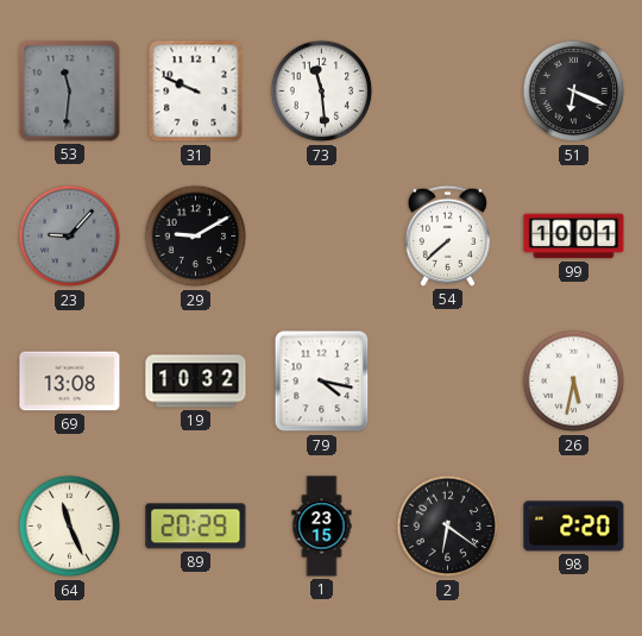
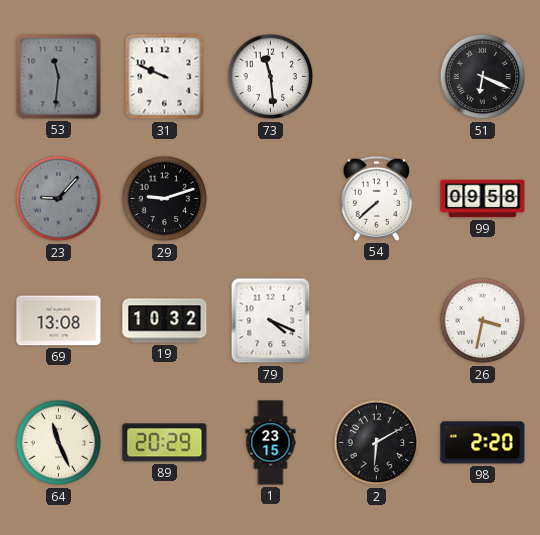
29: 9:10 -> 9:12 (165, 199)
99: 10:01 -> 09:58 (483, 199)
79: 4:17 -> 4:19 (271, 321)
26: 5:32 -> 3:32 (483, 321)
2: 6:21 -> 6:10 (377, 443)
